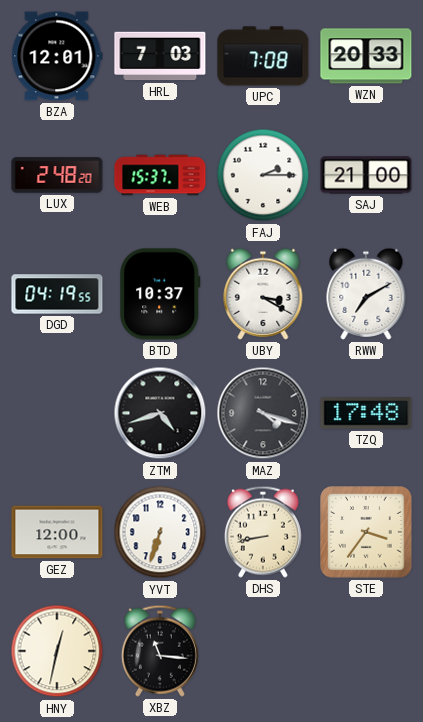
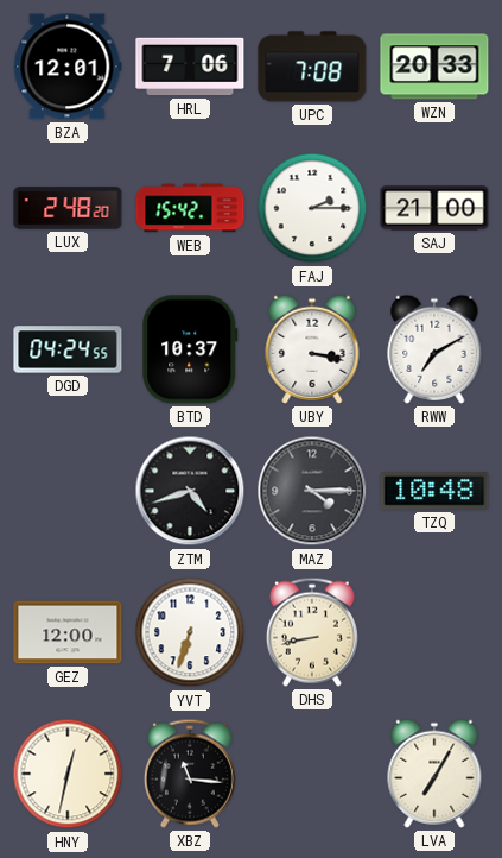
HRL: 7:03 -> 7:06 (190, 67)
WEB: 15:37 -> 15:42 (190, 208)
DGD: 04:19 -> 04:24 (68, 349)
UBY: 3:20 -> 3:17 (312, 349)
MAZ: 4:18 -> 4:15 (312, 491)
TZQ: 17:48 -> 10:48 (434, 491)
STE: 3:36 -> none (366, 532)
LVA: none -> 7:05 (434, 774)
